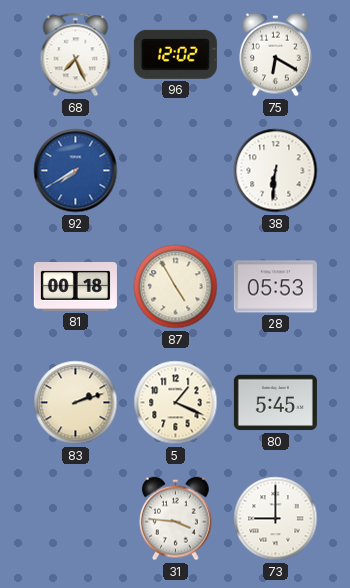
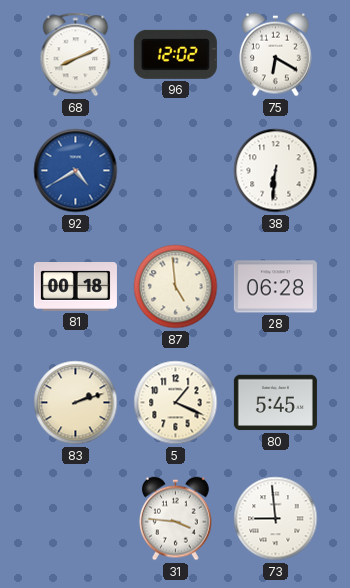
68: 7:26 -> 8:11 (76, 55)
92: 7:40 -> 4:40 (76, 171)
87: 4:55 -> 4:59 (176, 287)
28: 05:53 -> 06:28 (275, 287)
73: 9:00 -> 8:59 (276, 519)
